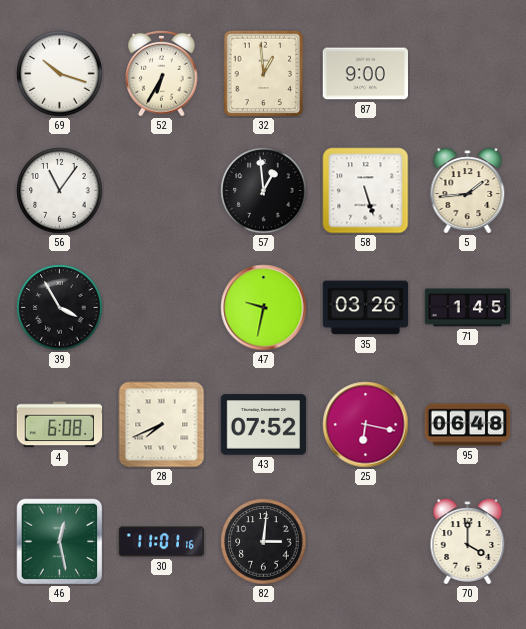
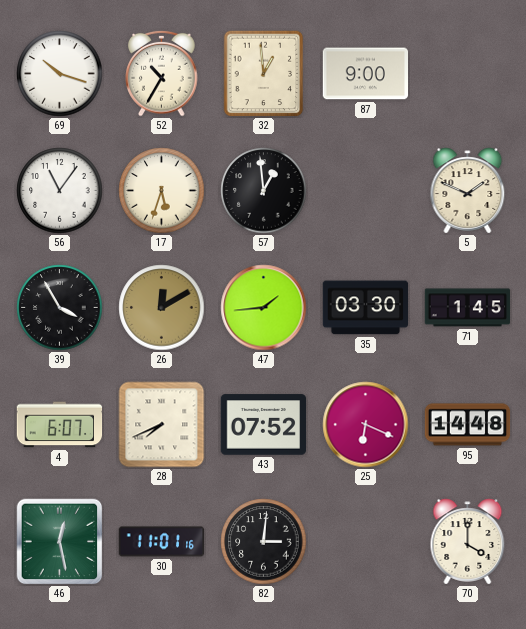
52: 6:35 -> 10:35 (162, 73)
17: none -> 5:33 (162, 191)
58: 5:27 -> none (366, 191)
5: 1:44 -> 1:49 (468, 191)
26: none -> 12:10 (162, 308)
47: 9:32 -> 1:44 (264, 308)
35: 03:26 -> 03:30 (366, 308)
4: 6:08 -> 6:07 (60, 425)
25: 6:17 -> 6:19 (366, 425)
95: 06:48 -> 14:48 (468, 425)
